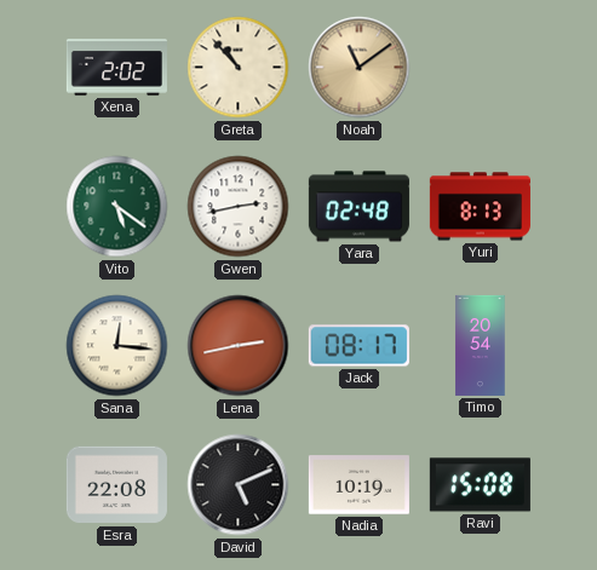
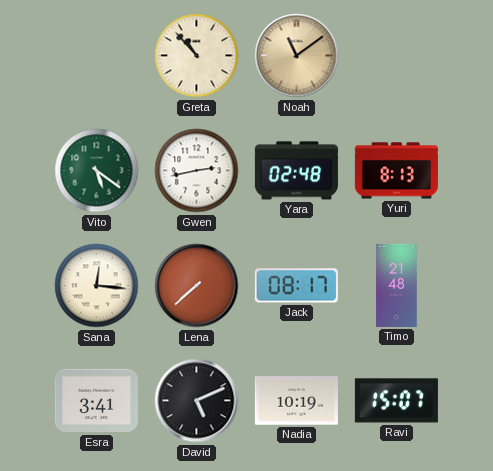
Xena: 2:02 -> none (116, 68)
Lena: 2:43 -> 7:38 (197, 286)
Timo: 20:54 -> 21:48 (397, 285)
Esra: 22:08 -> 3:41 (96, 401)
Ravi: 15:08 -> 15:07 (396, 401)
